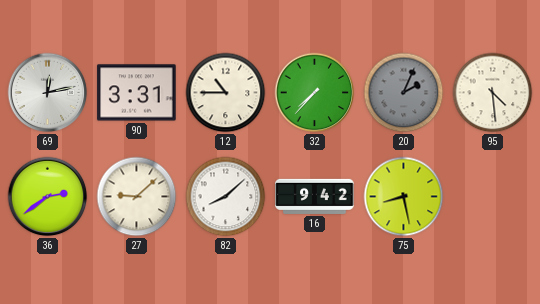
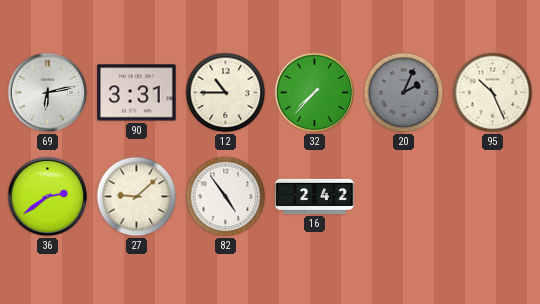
69: 12:13 -> 6:13 (48, 93)
95: 4:29 -> 10:26 (493, 93)
82: 8:08 -> 4:54 (226, 197)
16: 9:42 -> 2:42 (315, 196)
75: 8:28 -> none (404, 197)
